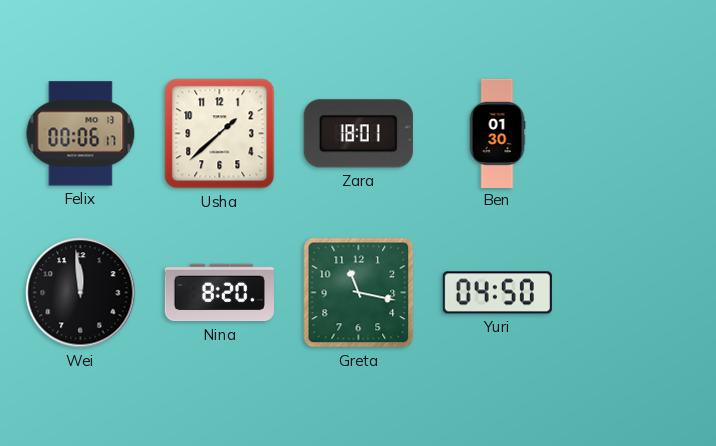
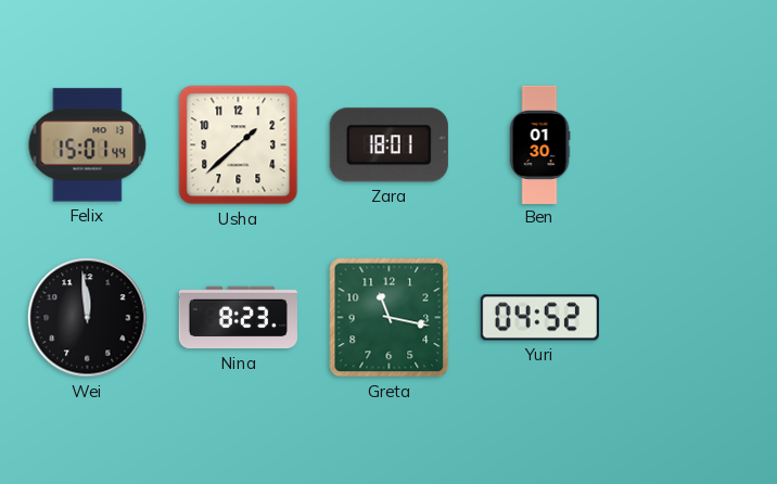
Felix: 00:06 -> 15:01 (88, 145)
Nina: 8:20 -> 8:23 (238, 318)
Yuri: 04:50 -> 04:52 (539, 318)
